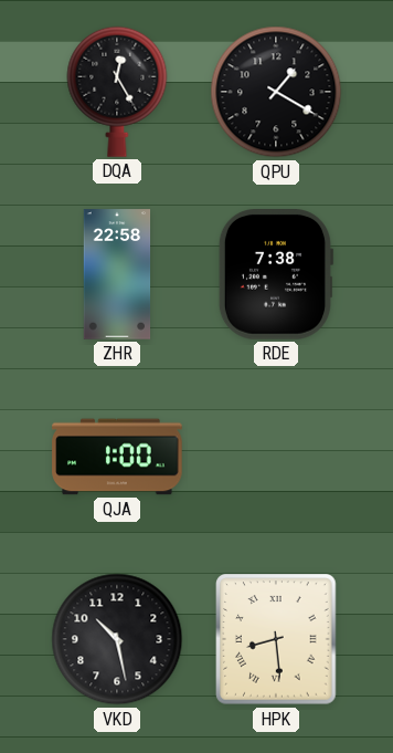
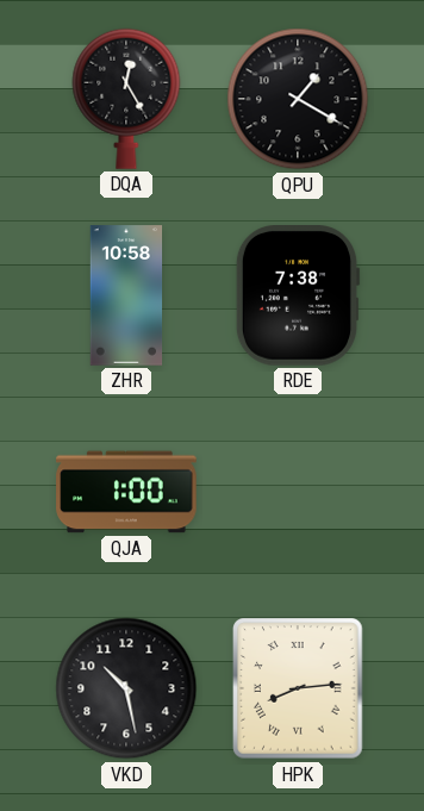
ZHR: 22:58 -> 10:58 (126, 295)
HPK: 8:29 -> 8:14 (298, 688)
